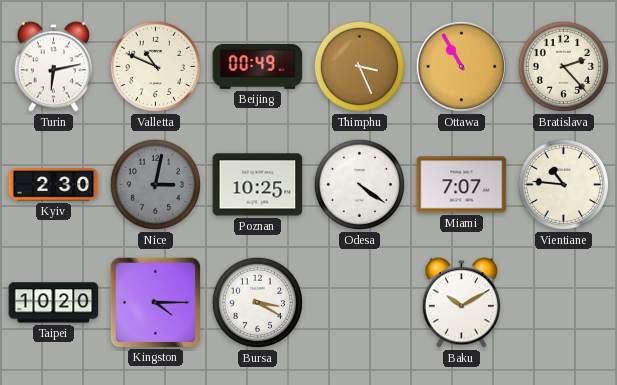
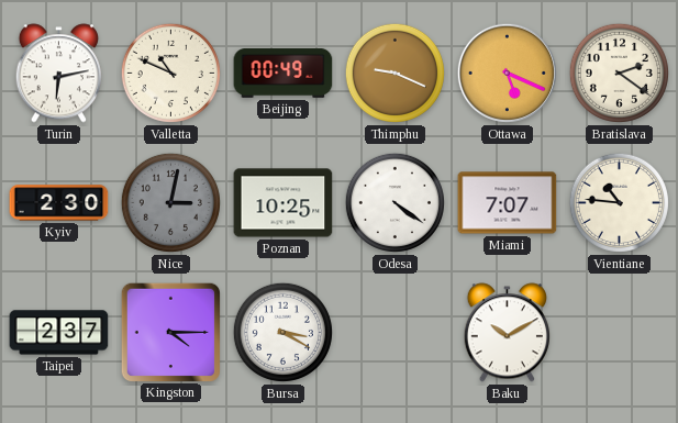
Thimphu: 3:26 -> 9:19 (394, 73)
Ottawa: 10:55 -> 5:19 (507, 73)
Bratislava: 2:23 -> 2:21 (619, 73)
Taipei: 10:20 -> 2:37 (59, 333)
